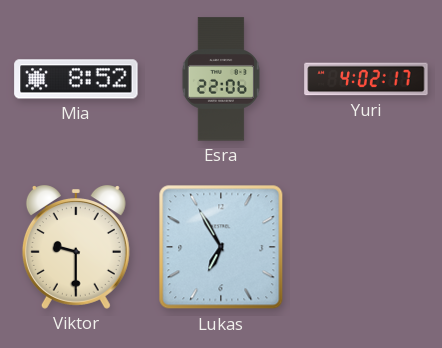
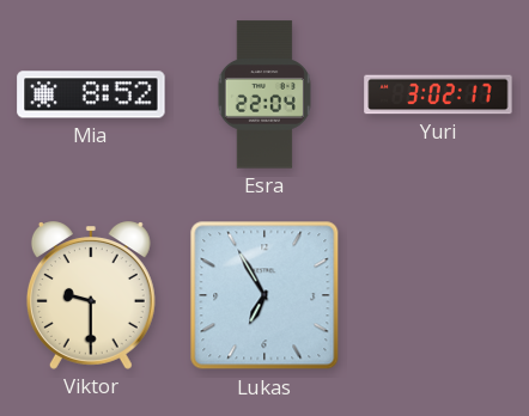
Esra: 22:06 -> 22:04 (264, 94)
Yuri: 4:02 -> 3:02 (438, 94)
